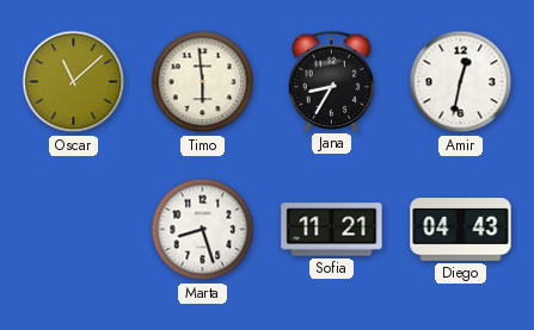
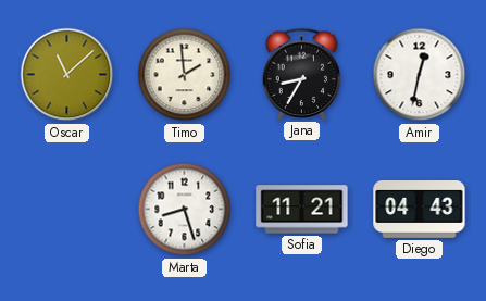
Timo: 5:59 -> 1:59 (185, 75)
